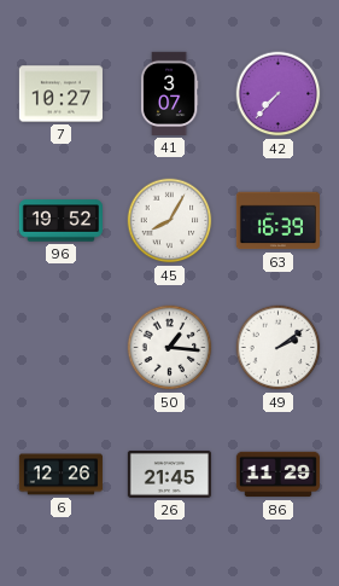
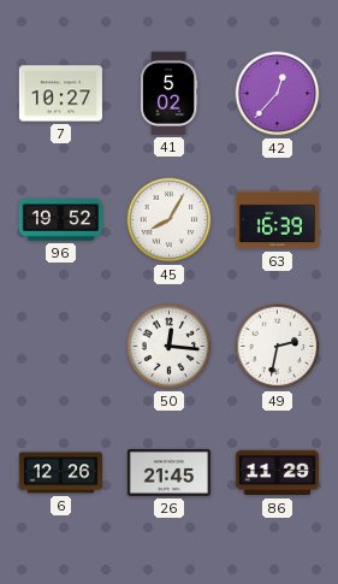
41: 3:07 -> 5:02 (168, 93)
42: 7:37 -> 12:37 (278, 94)
50: 1:16 -> 12:16 (170, 347)
49: 2:09 -> 2:32 (278, 347)
